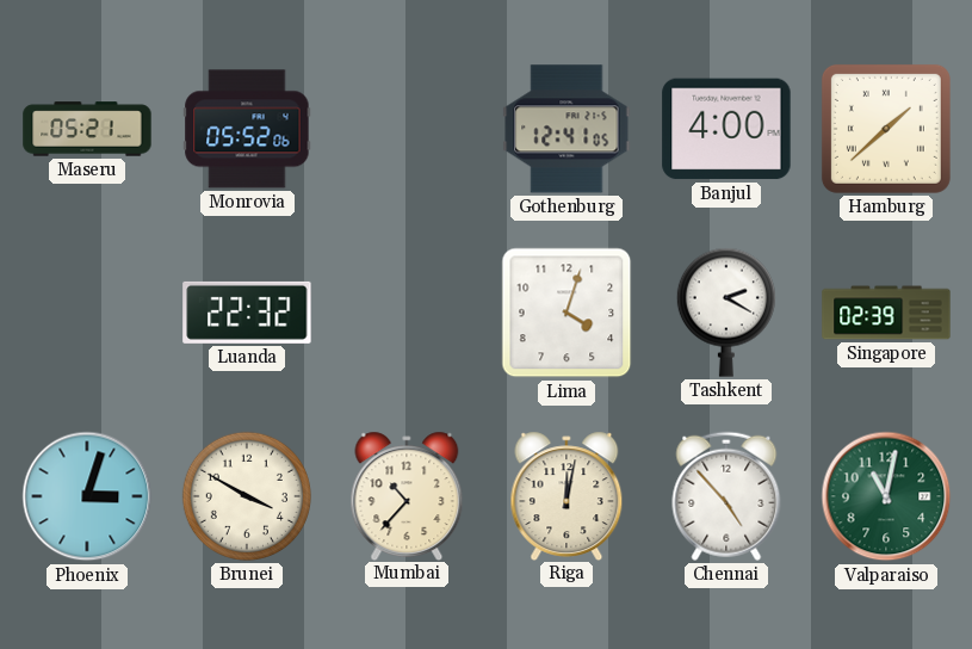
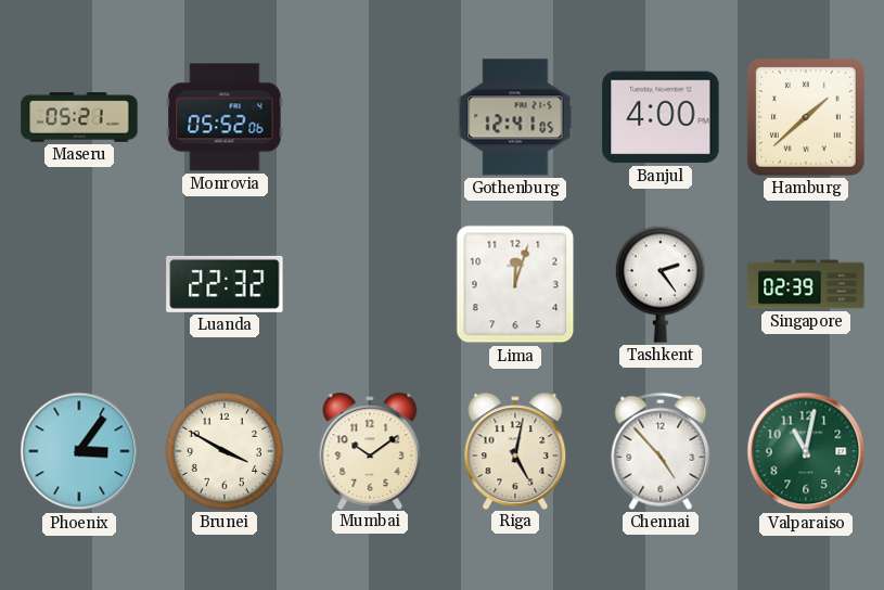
Lima: 4:03 -> 12:03 (515, 284)
Tashkent: 2:20 -> 2:24 (661, 284)
Phoenix: 3:03 -> 3:06 (79, 451)
Mumbai: 10:37 -> 10:09 (370, 450)
Riga: 12:02 -> 5:02 (515, 450)
